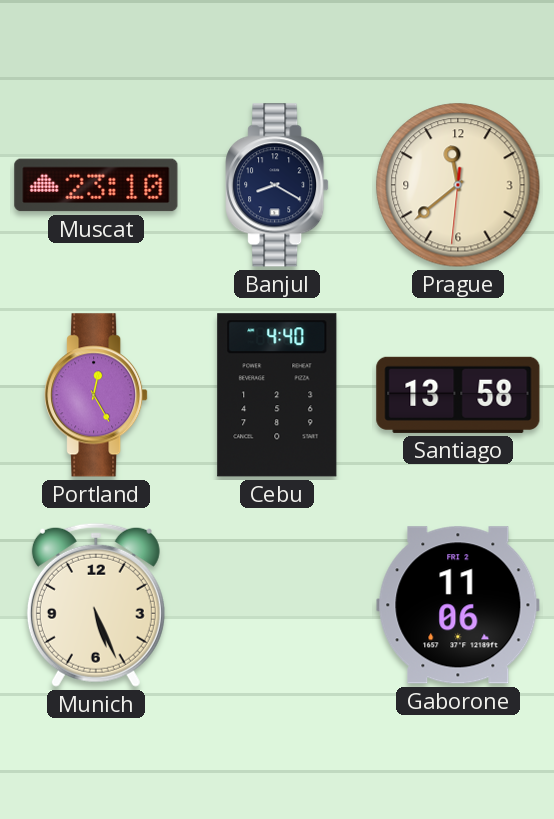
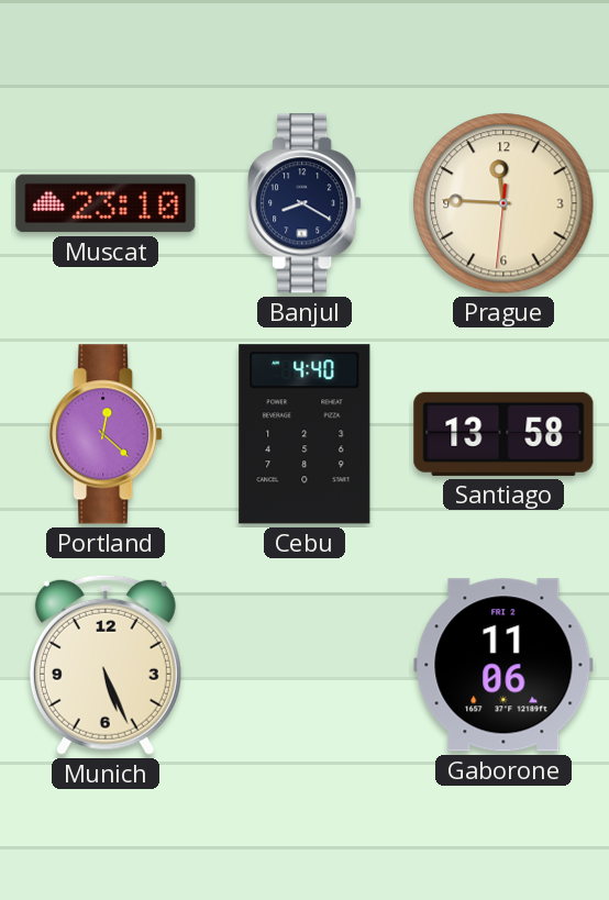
Prague: 11:38 -> 11:45 (503, 203)
Portland: 12:25 -> 12:22 (106, 434)
